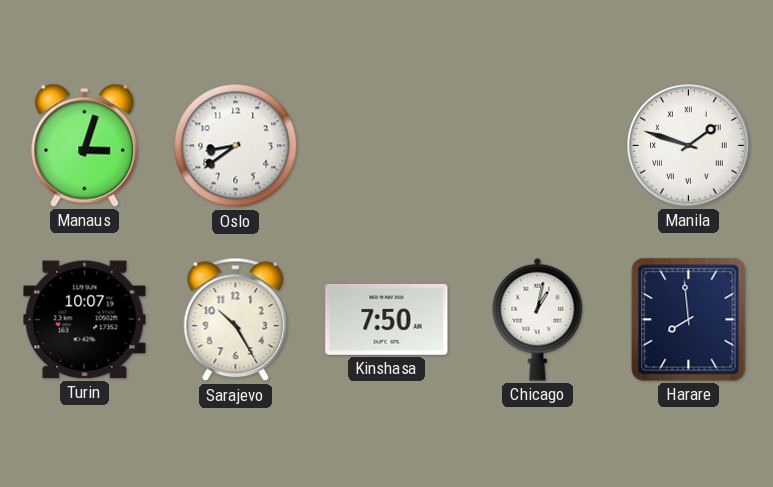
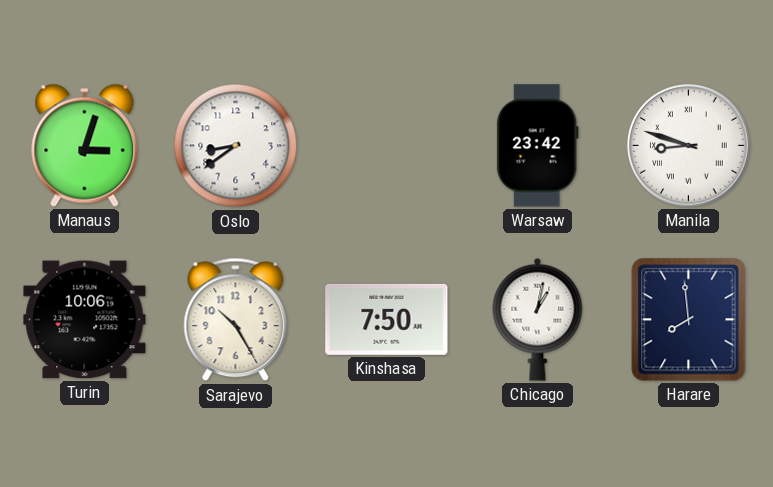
Warsaw: none -> 23:42 (537, 146)
Manila: 1:48 -> 8:48 (689, 146)
Turin: 10:07 -> 10:06 (85, 320)
